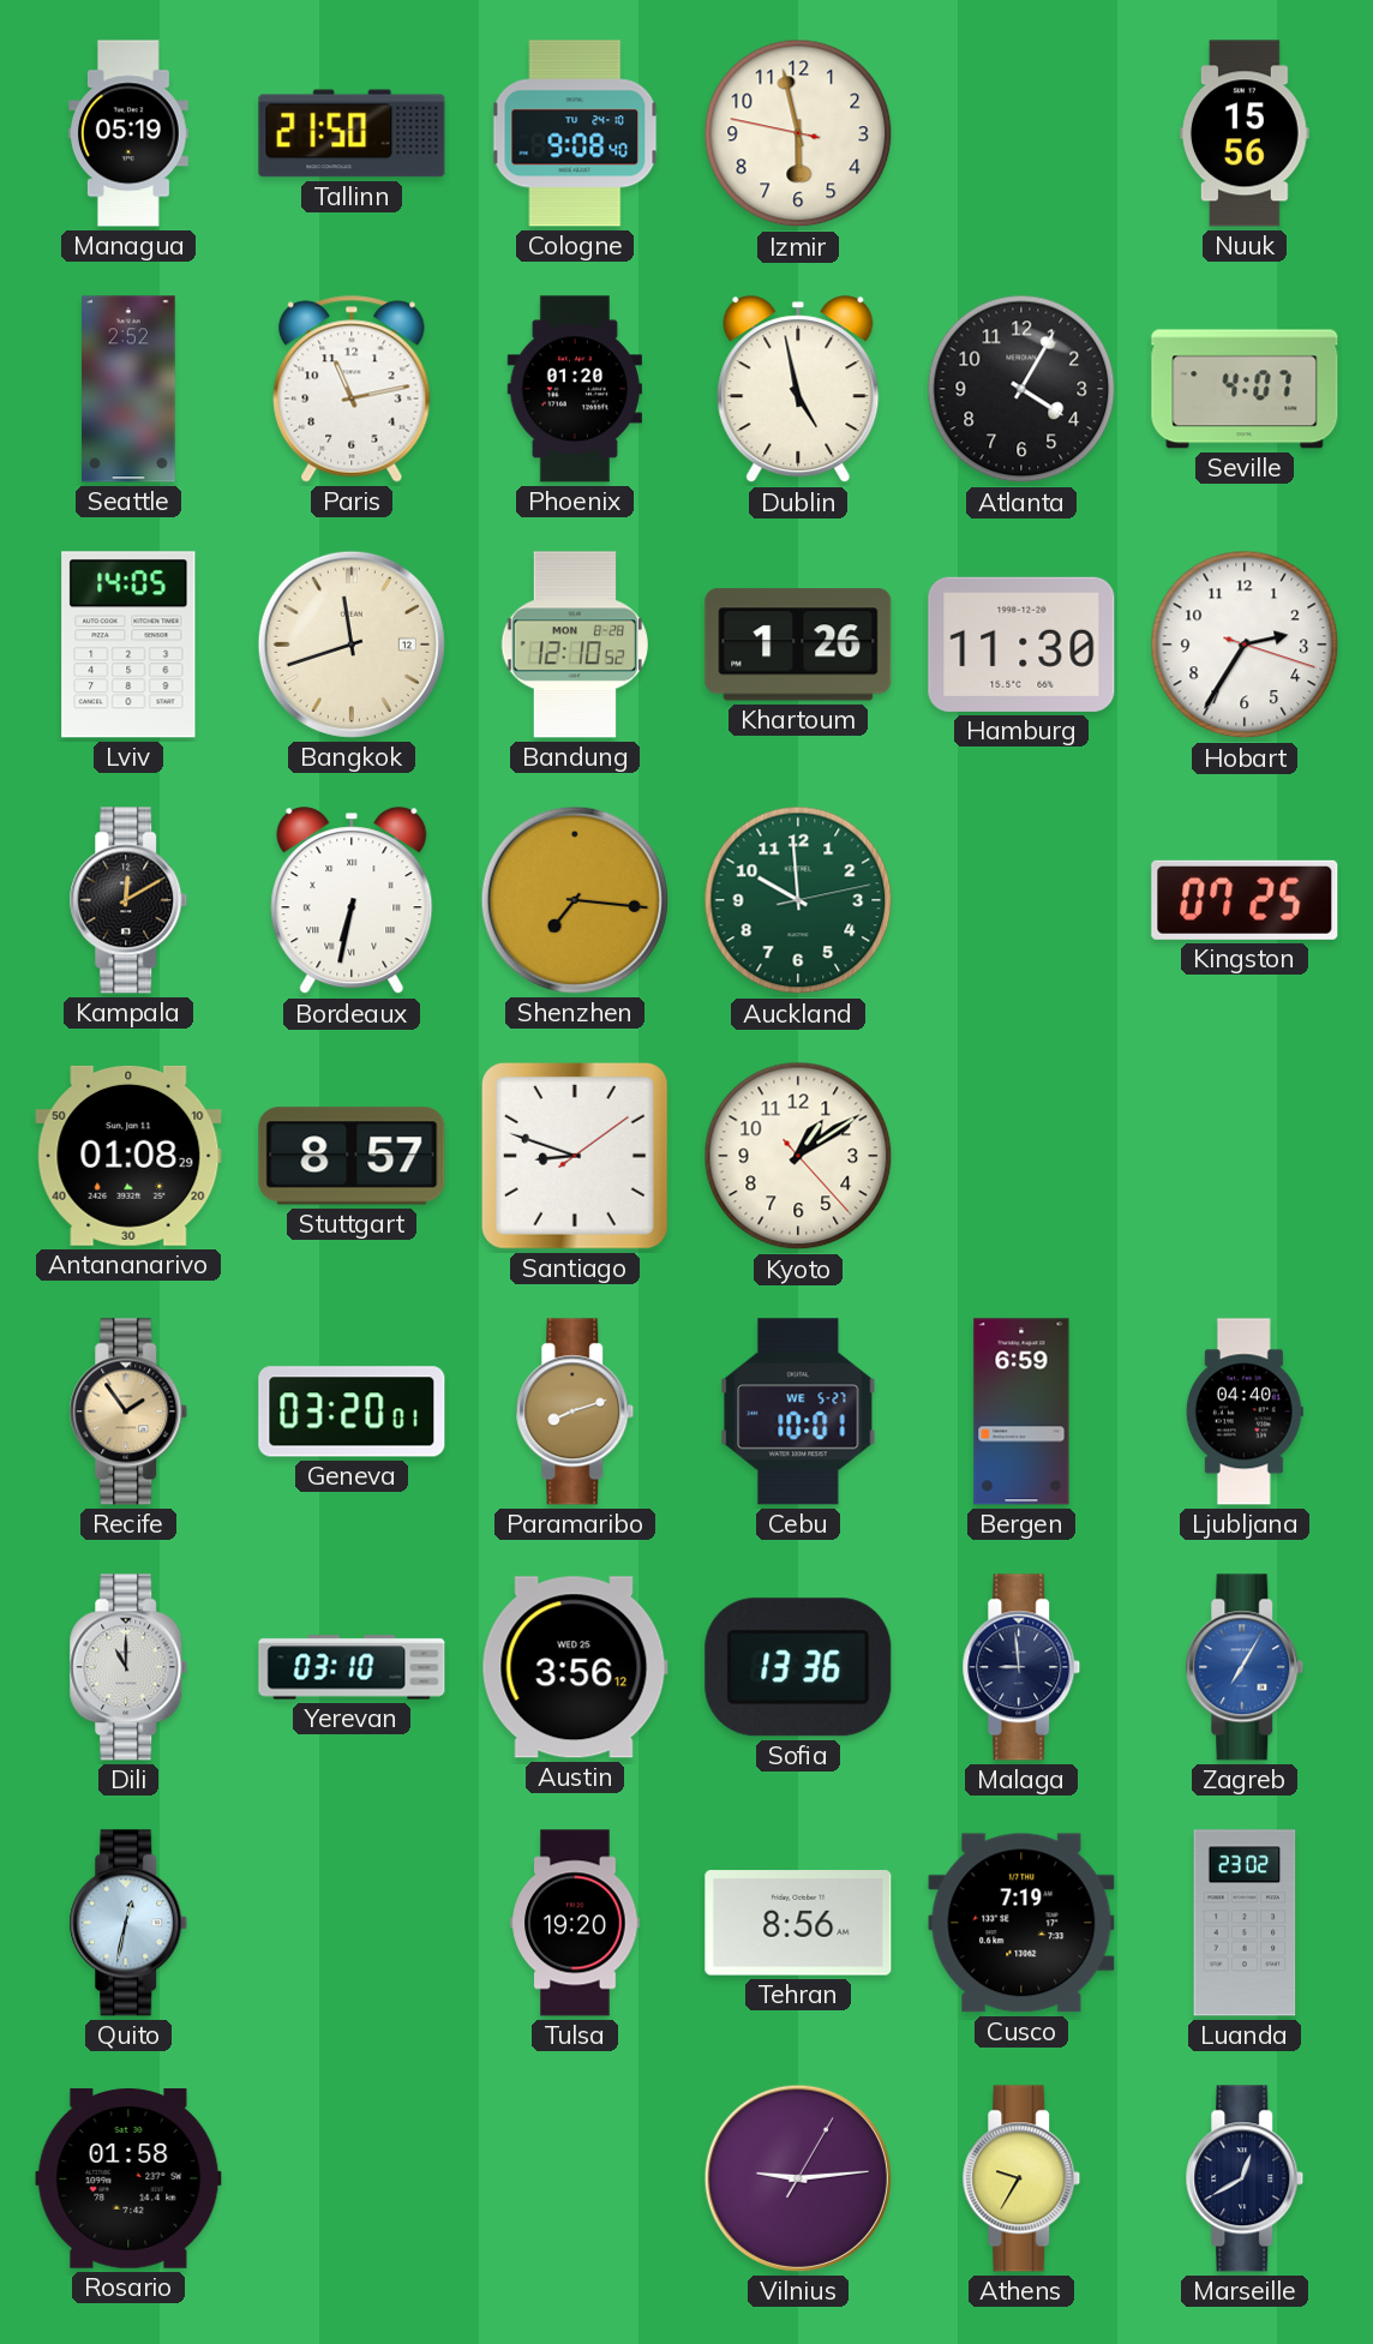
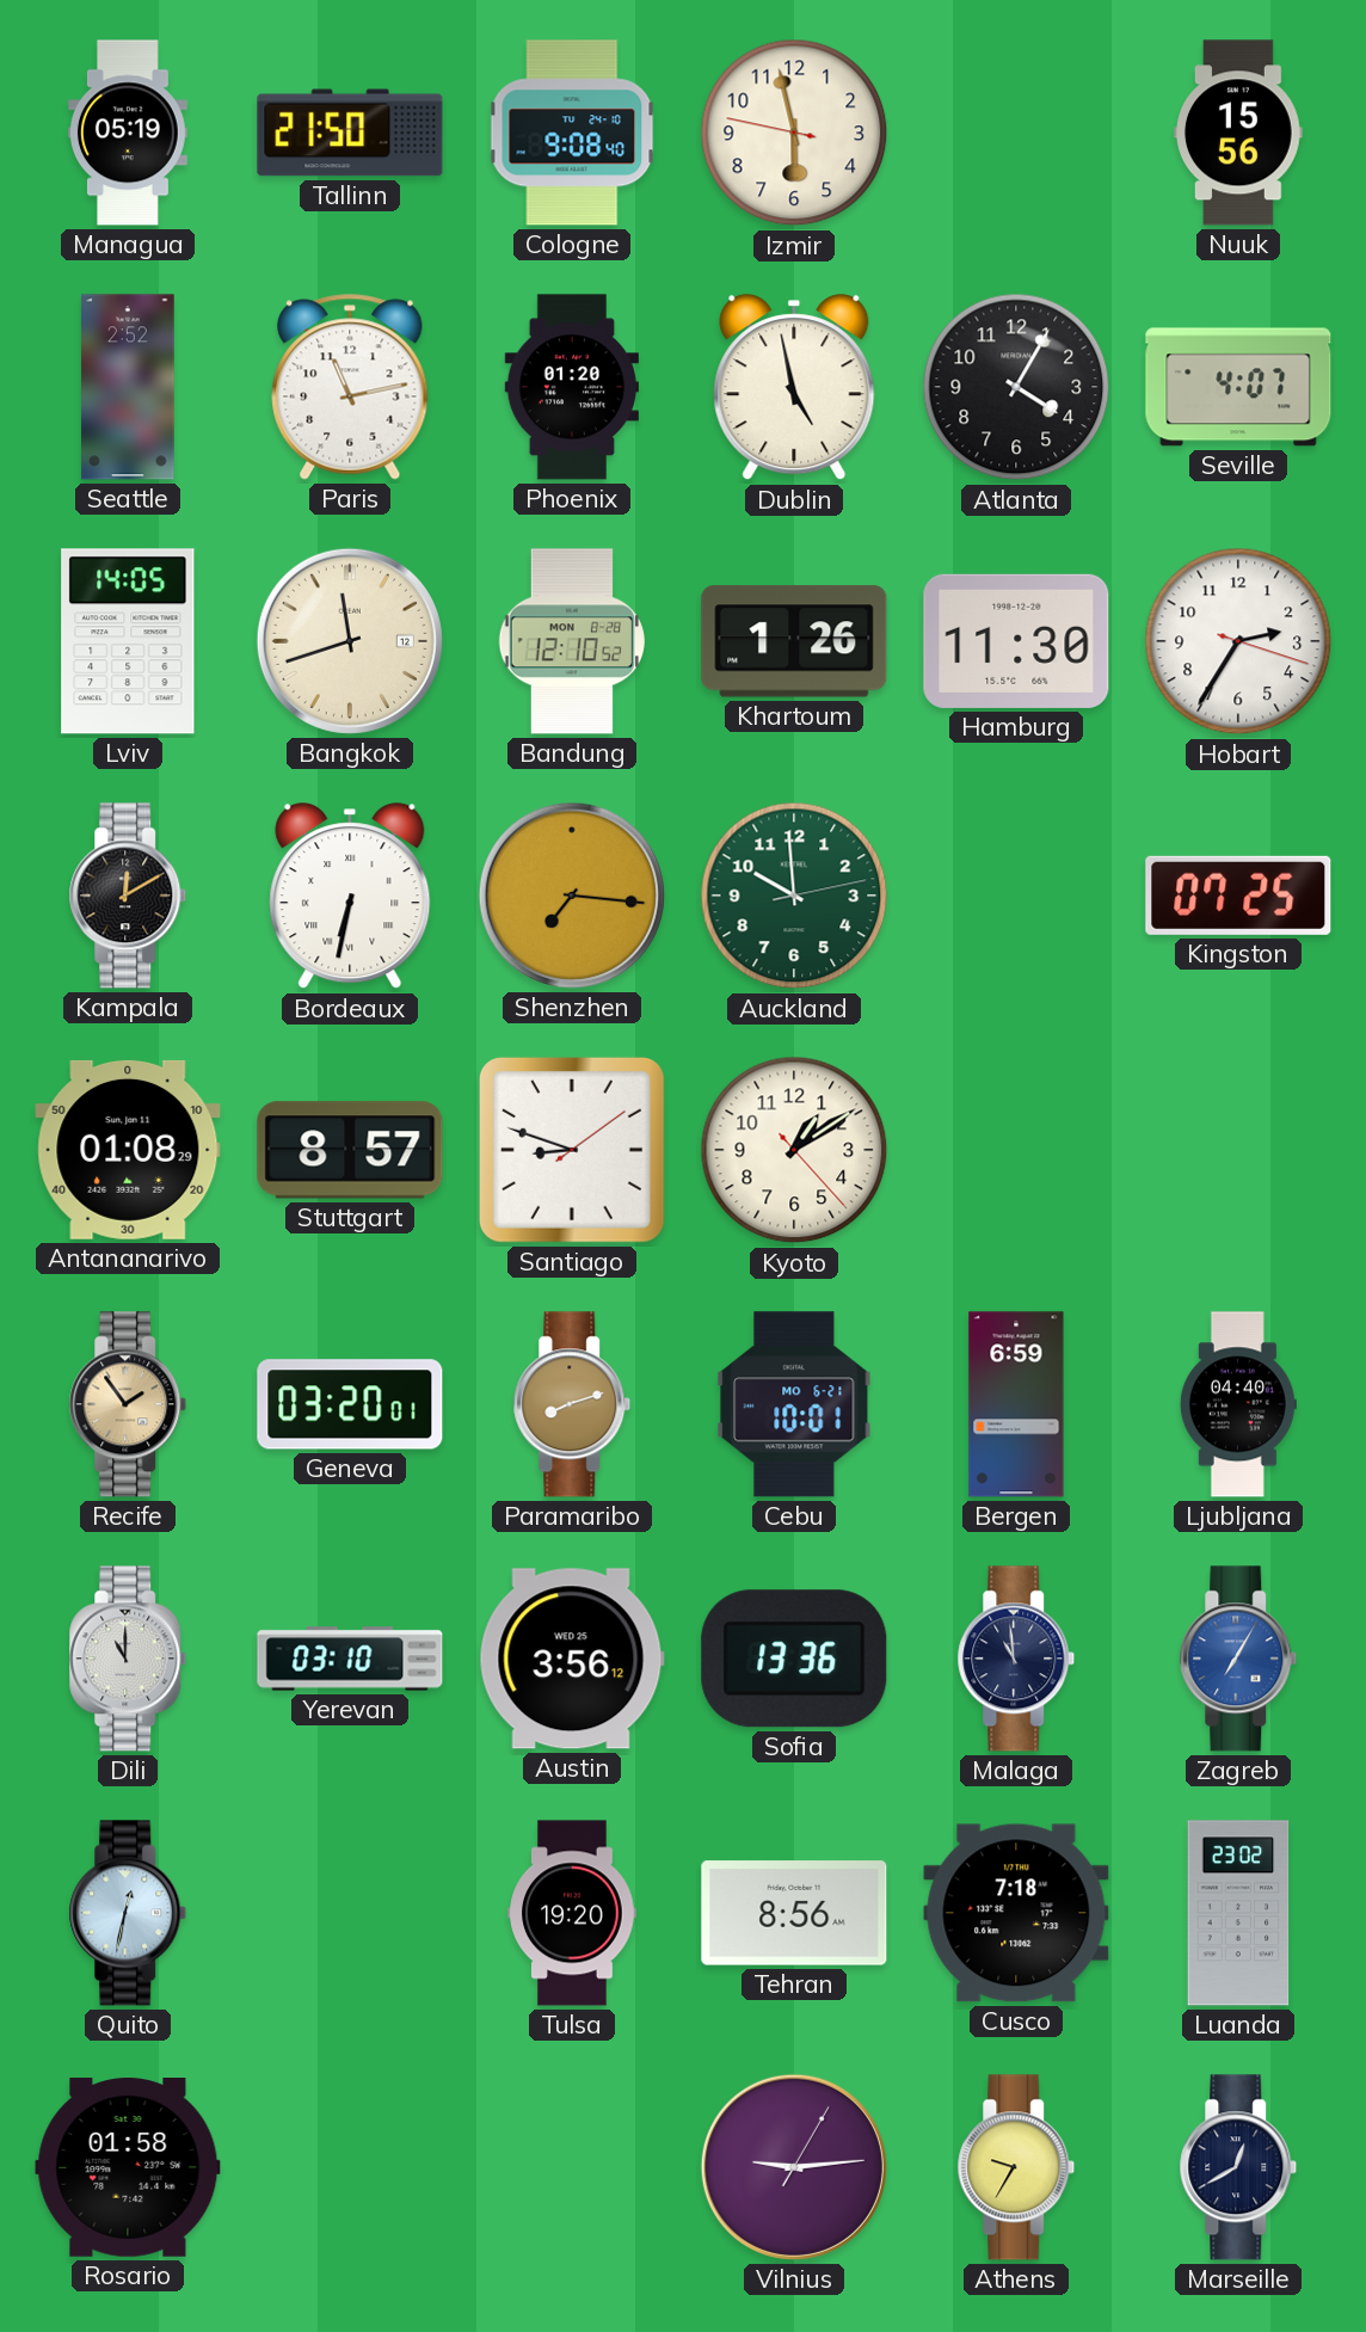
Cebu date: WE 5-27 -> MO 6-21 (794, 1404)
Malaga: 8:59 -> 10:59 (1016, 1659)
Cusco: 7:19 -> 7:18 (1016, 1913)
